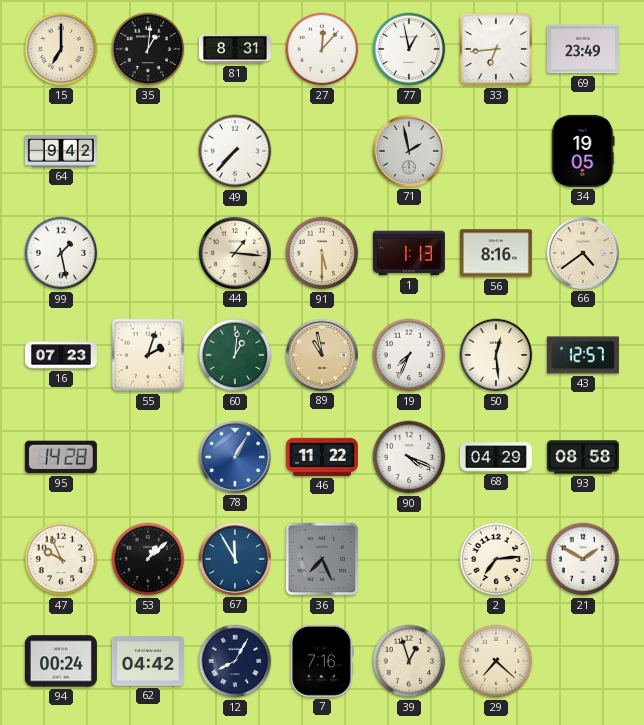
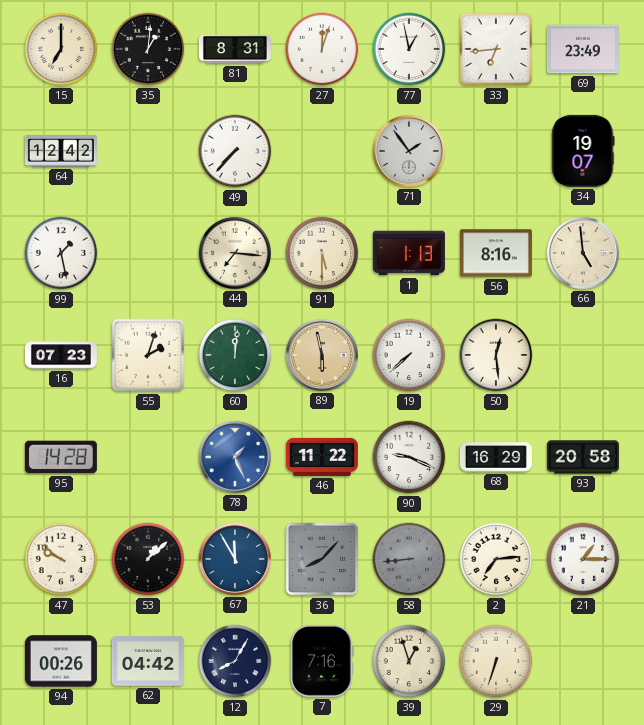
27: 12:07 -> 12:03 (322, 49)
64: 9:42 -> 12:42 (61, 151)
71: 1:58 -> 1:54 (409, 151)
34: 19:05 -> 19:07 (583, 151)
44: 1:16 -> 7:16 (235, 253)
66: 4:39 -> 4:59 (583, 253)
60: 1:01 -> 12:01 (235, 355)
89: 10:58 -> 5:58 (322, 355)
19: 7:34 -> 7:38 (409, 355)
43: 12:57 -> none (583, 355)
78: 1:05 -> 1:26 (235, 457)
90: 4:19 -> 9:19 (409, 457)
68: 04:29 -> 16:29 (496, 457)
93: 08:58 -> 20:58 (583, 457)
47: 9:56 -> 9:51 (61, 559)
36: 7:26 -> 8:07 (322, 559)
58: none -> 8:44 (409, 559)
21: 1:50 -> 1:15 (583, 559)
94: 00:24 -> 00:26 (61, 661)
29: 7:22 -> 6:33 (496, 661)
